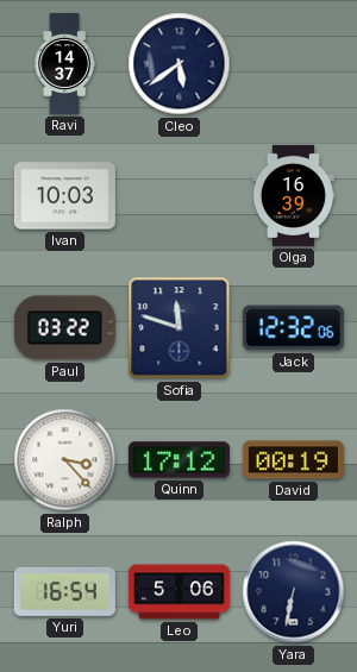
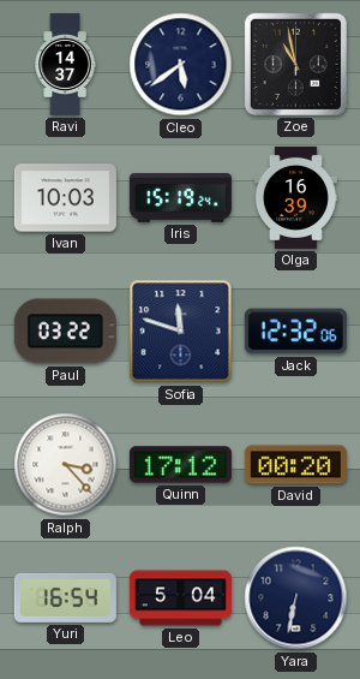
Zoe: none -> 10:58 (295, 64)
Iris: none -> 15:19 (180, 198)
David: 00:19 -> 00:20 (295, 465)
Leo: 5:06 -> 5:04 (180, 598)
